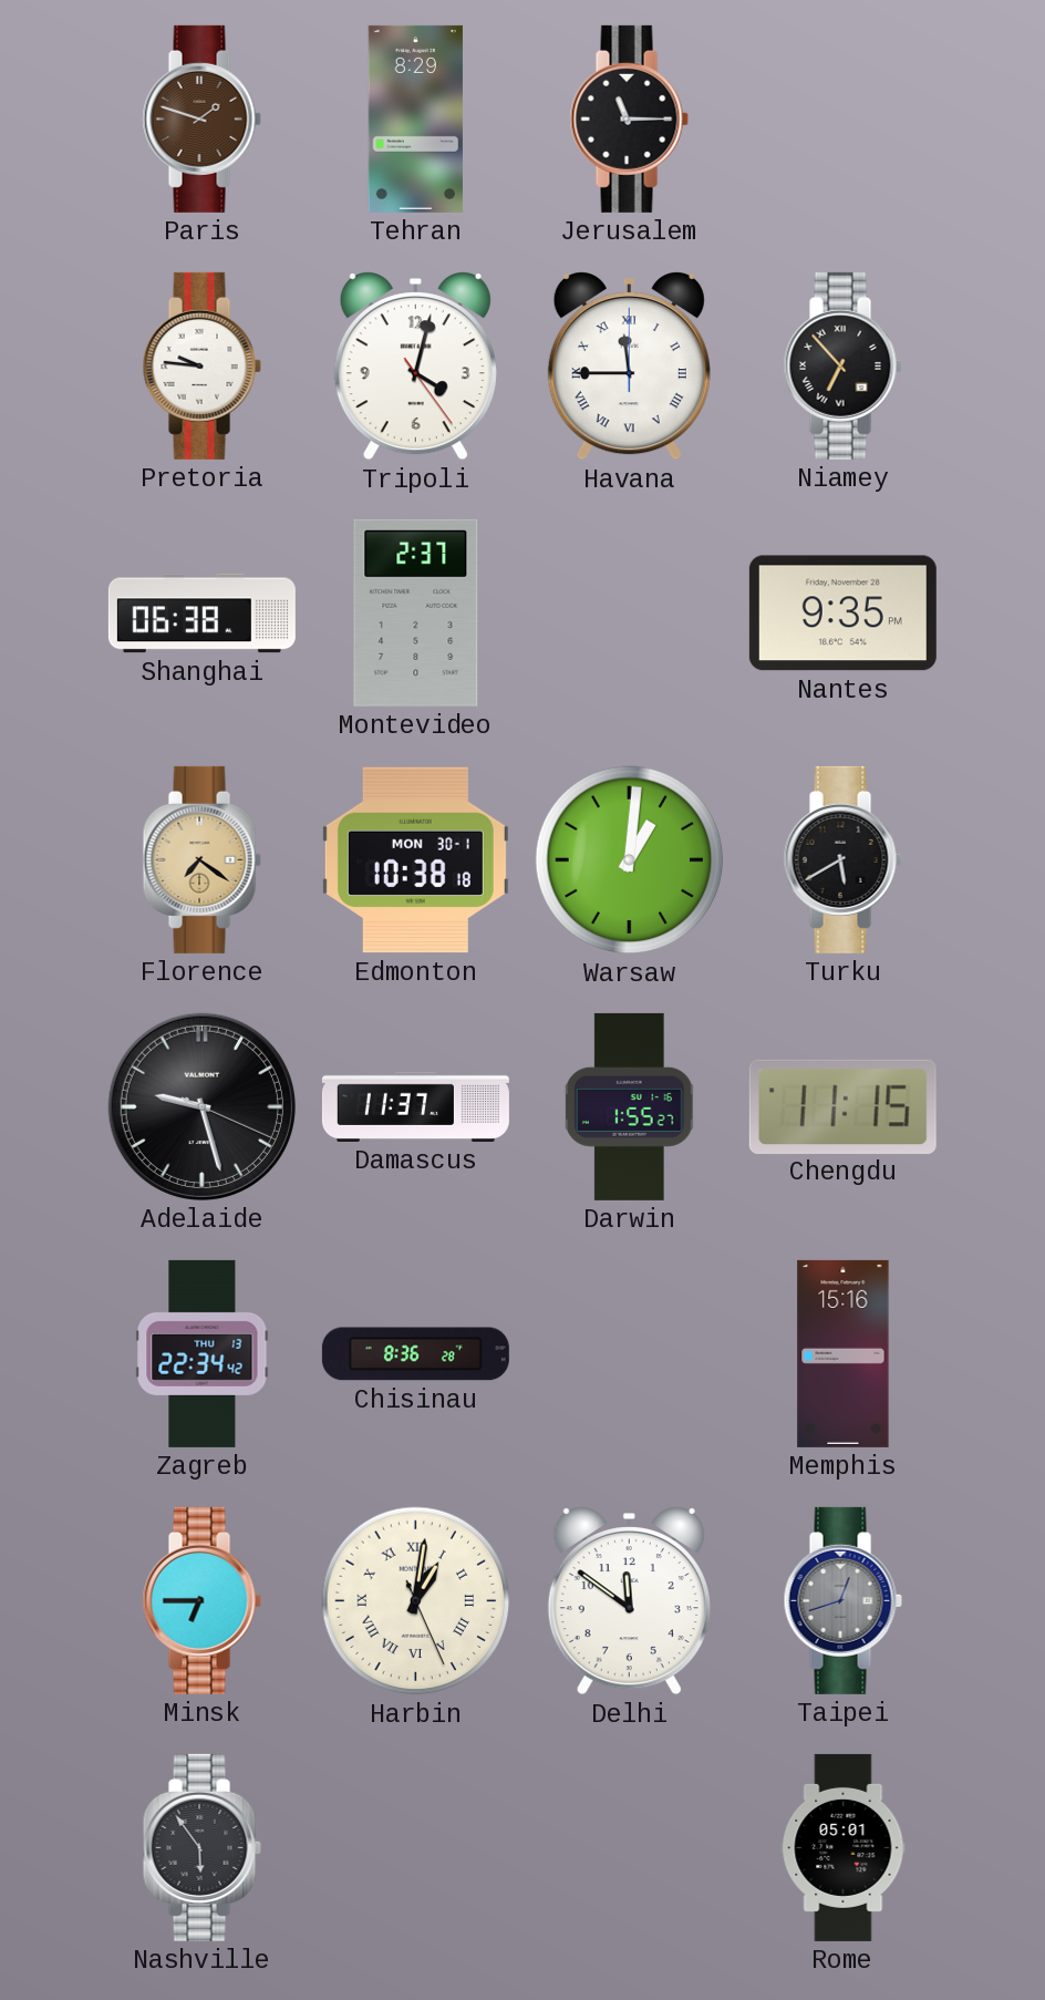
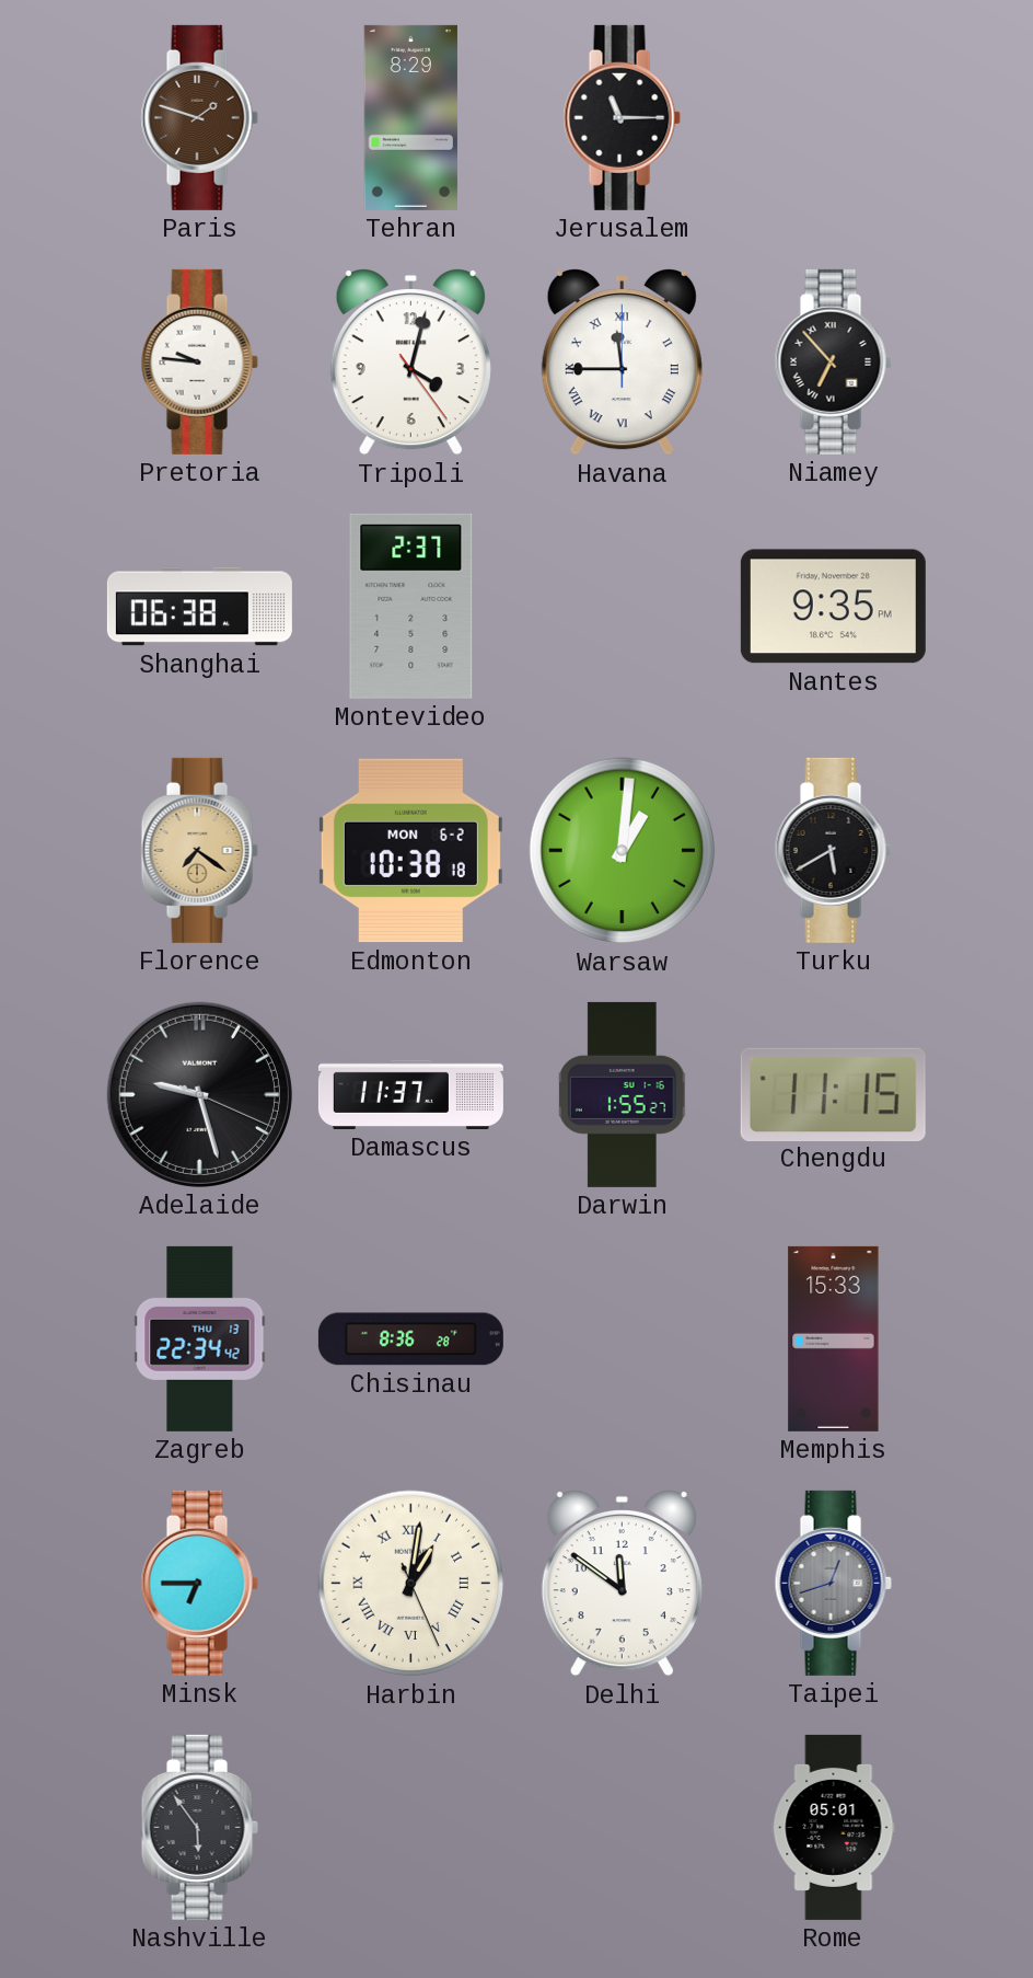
Edmonton date: MON 30-1 -> MON 6-2 (410, 851)
Memphis: 15:16 -> 15:33 (834, 1338)
